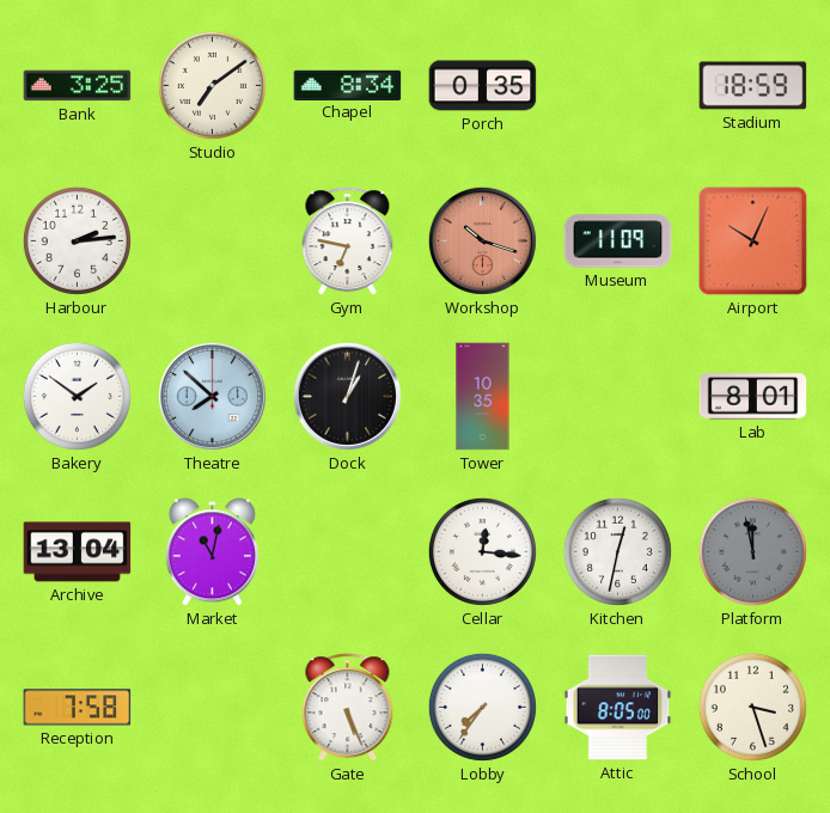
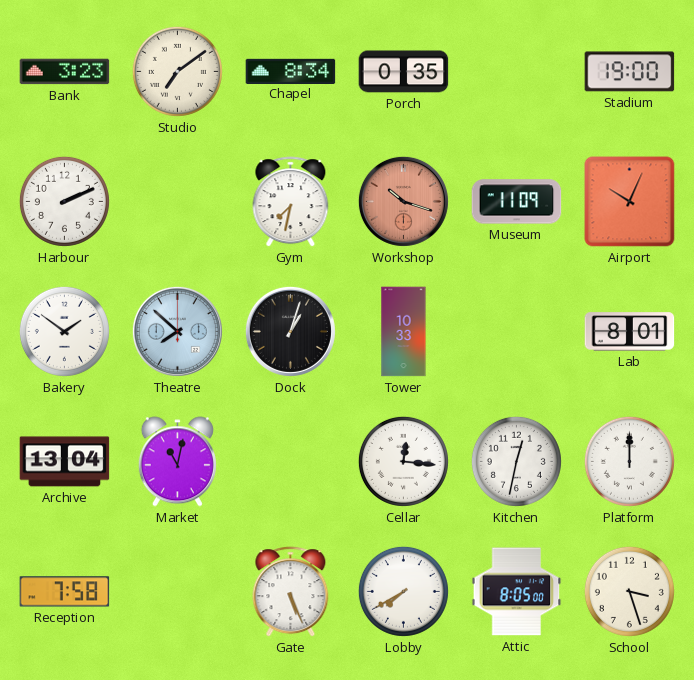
Bank: 3:25 -> 3:23 (65, 72)
Stadium: 18:59 -> 19:00 (630, 72)
Harbour: 2:14 -> 2:11 (64, 201)
Gym: 6:47 -> 7:32 (291, 202)
Tower: 10:35 -> 10:33 (404, 332)
Platform: 11:58 -> 12:00 (629, 461)
Platform dial: grey -> white (629, 461)
Lobby: 7:36 -> 7:40 (403, 591)
